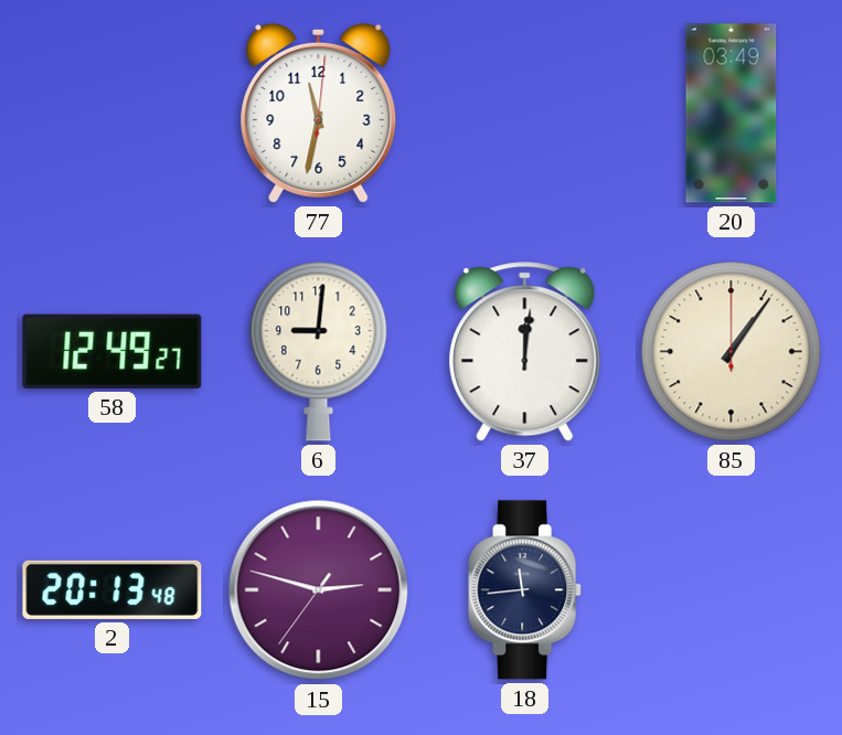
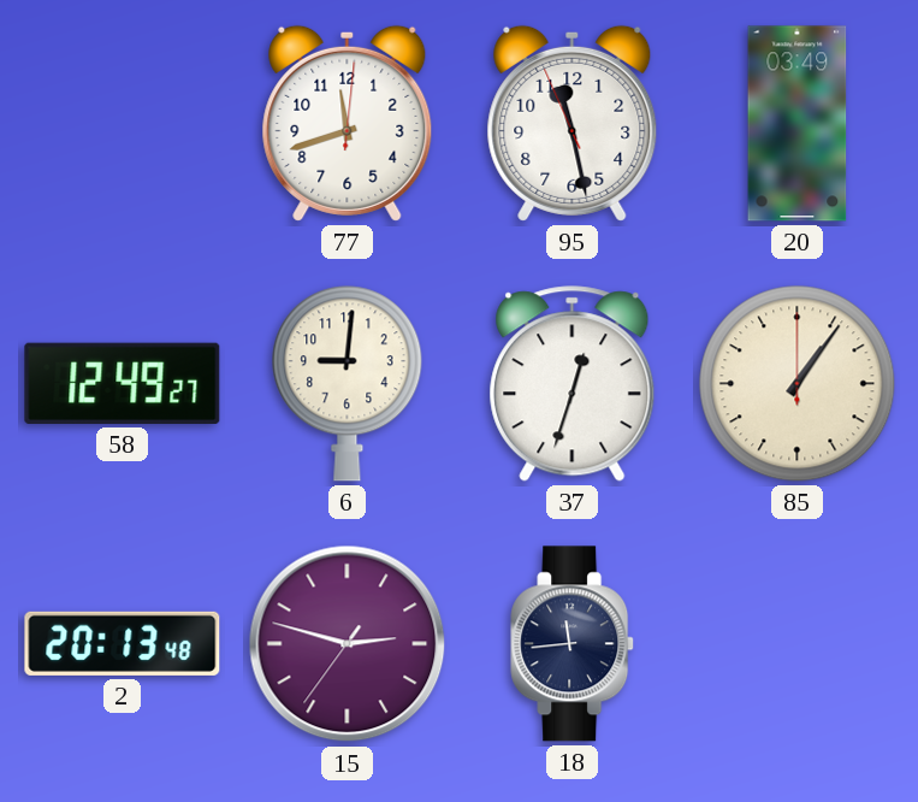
77: 11:32 -> 11:42 (348, 123)
95: none -> 11:27 (573, 123)
37: 12:01 -> 12:33 (573, 384)
